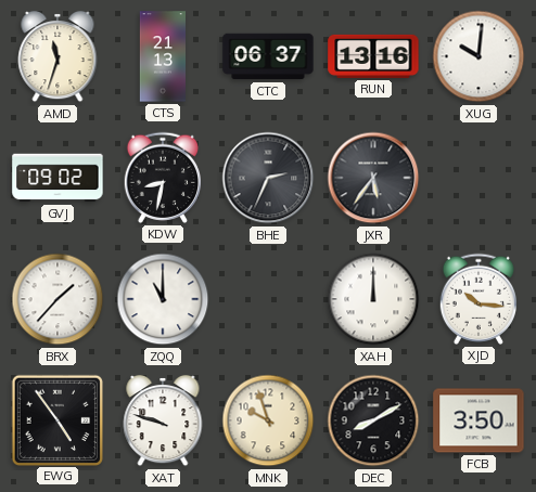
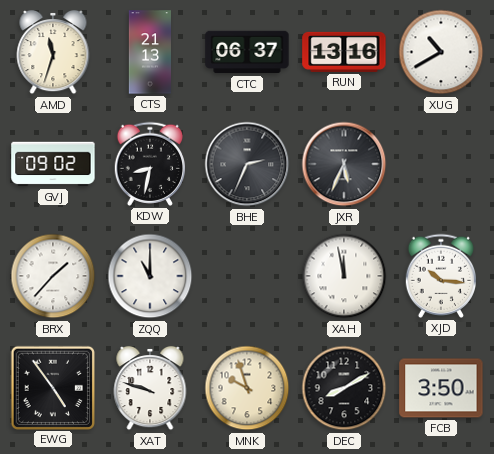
XUG: 10:01 -> 10:40 (441, 52)
JXR: 5:36 -> 5:34 (344, 164)
XAH: 12:00 -> 11:58 (344, 276)
